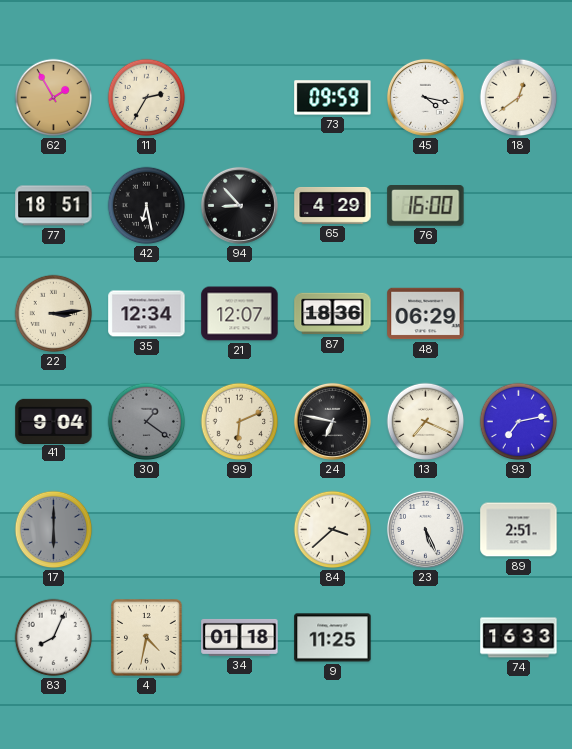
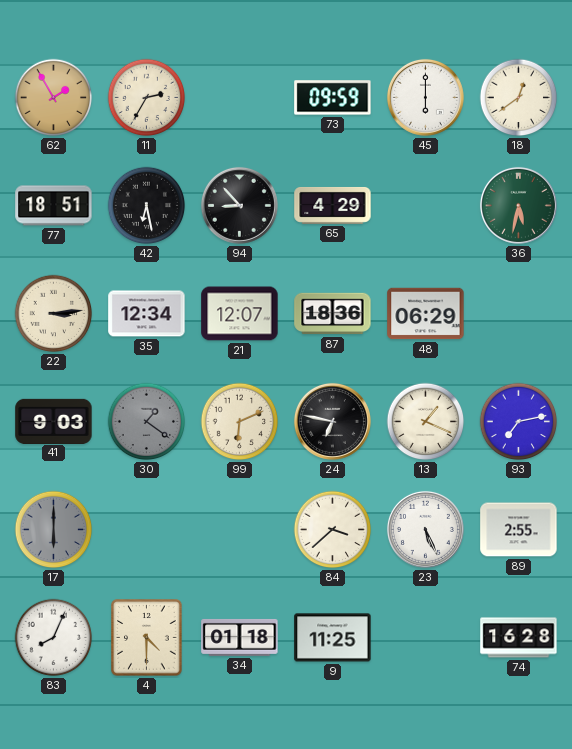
45: 4:17 -> 6:00 (425, 97)
76: 16:00 -> none (426, 206)
36: none -> 5:32 (518, 205)
41: 9:04 -> 9:03 (54, 421)
13: 7:19 -> 1:19 (426, 422)
89: 2:51 -> 2:55 (519, 530)
4: 4:32 -> 4:30 (147, 638)
74: 16:33 -> 16:28 (519, 638)
